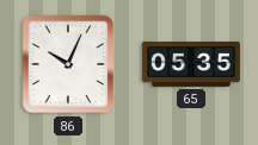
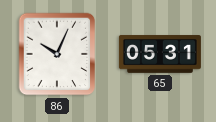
65: 05:35 -> 05:31 (160, 54)
